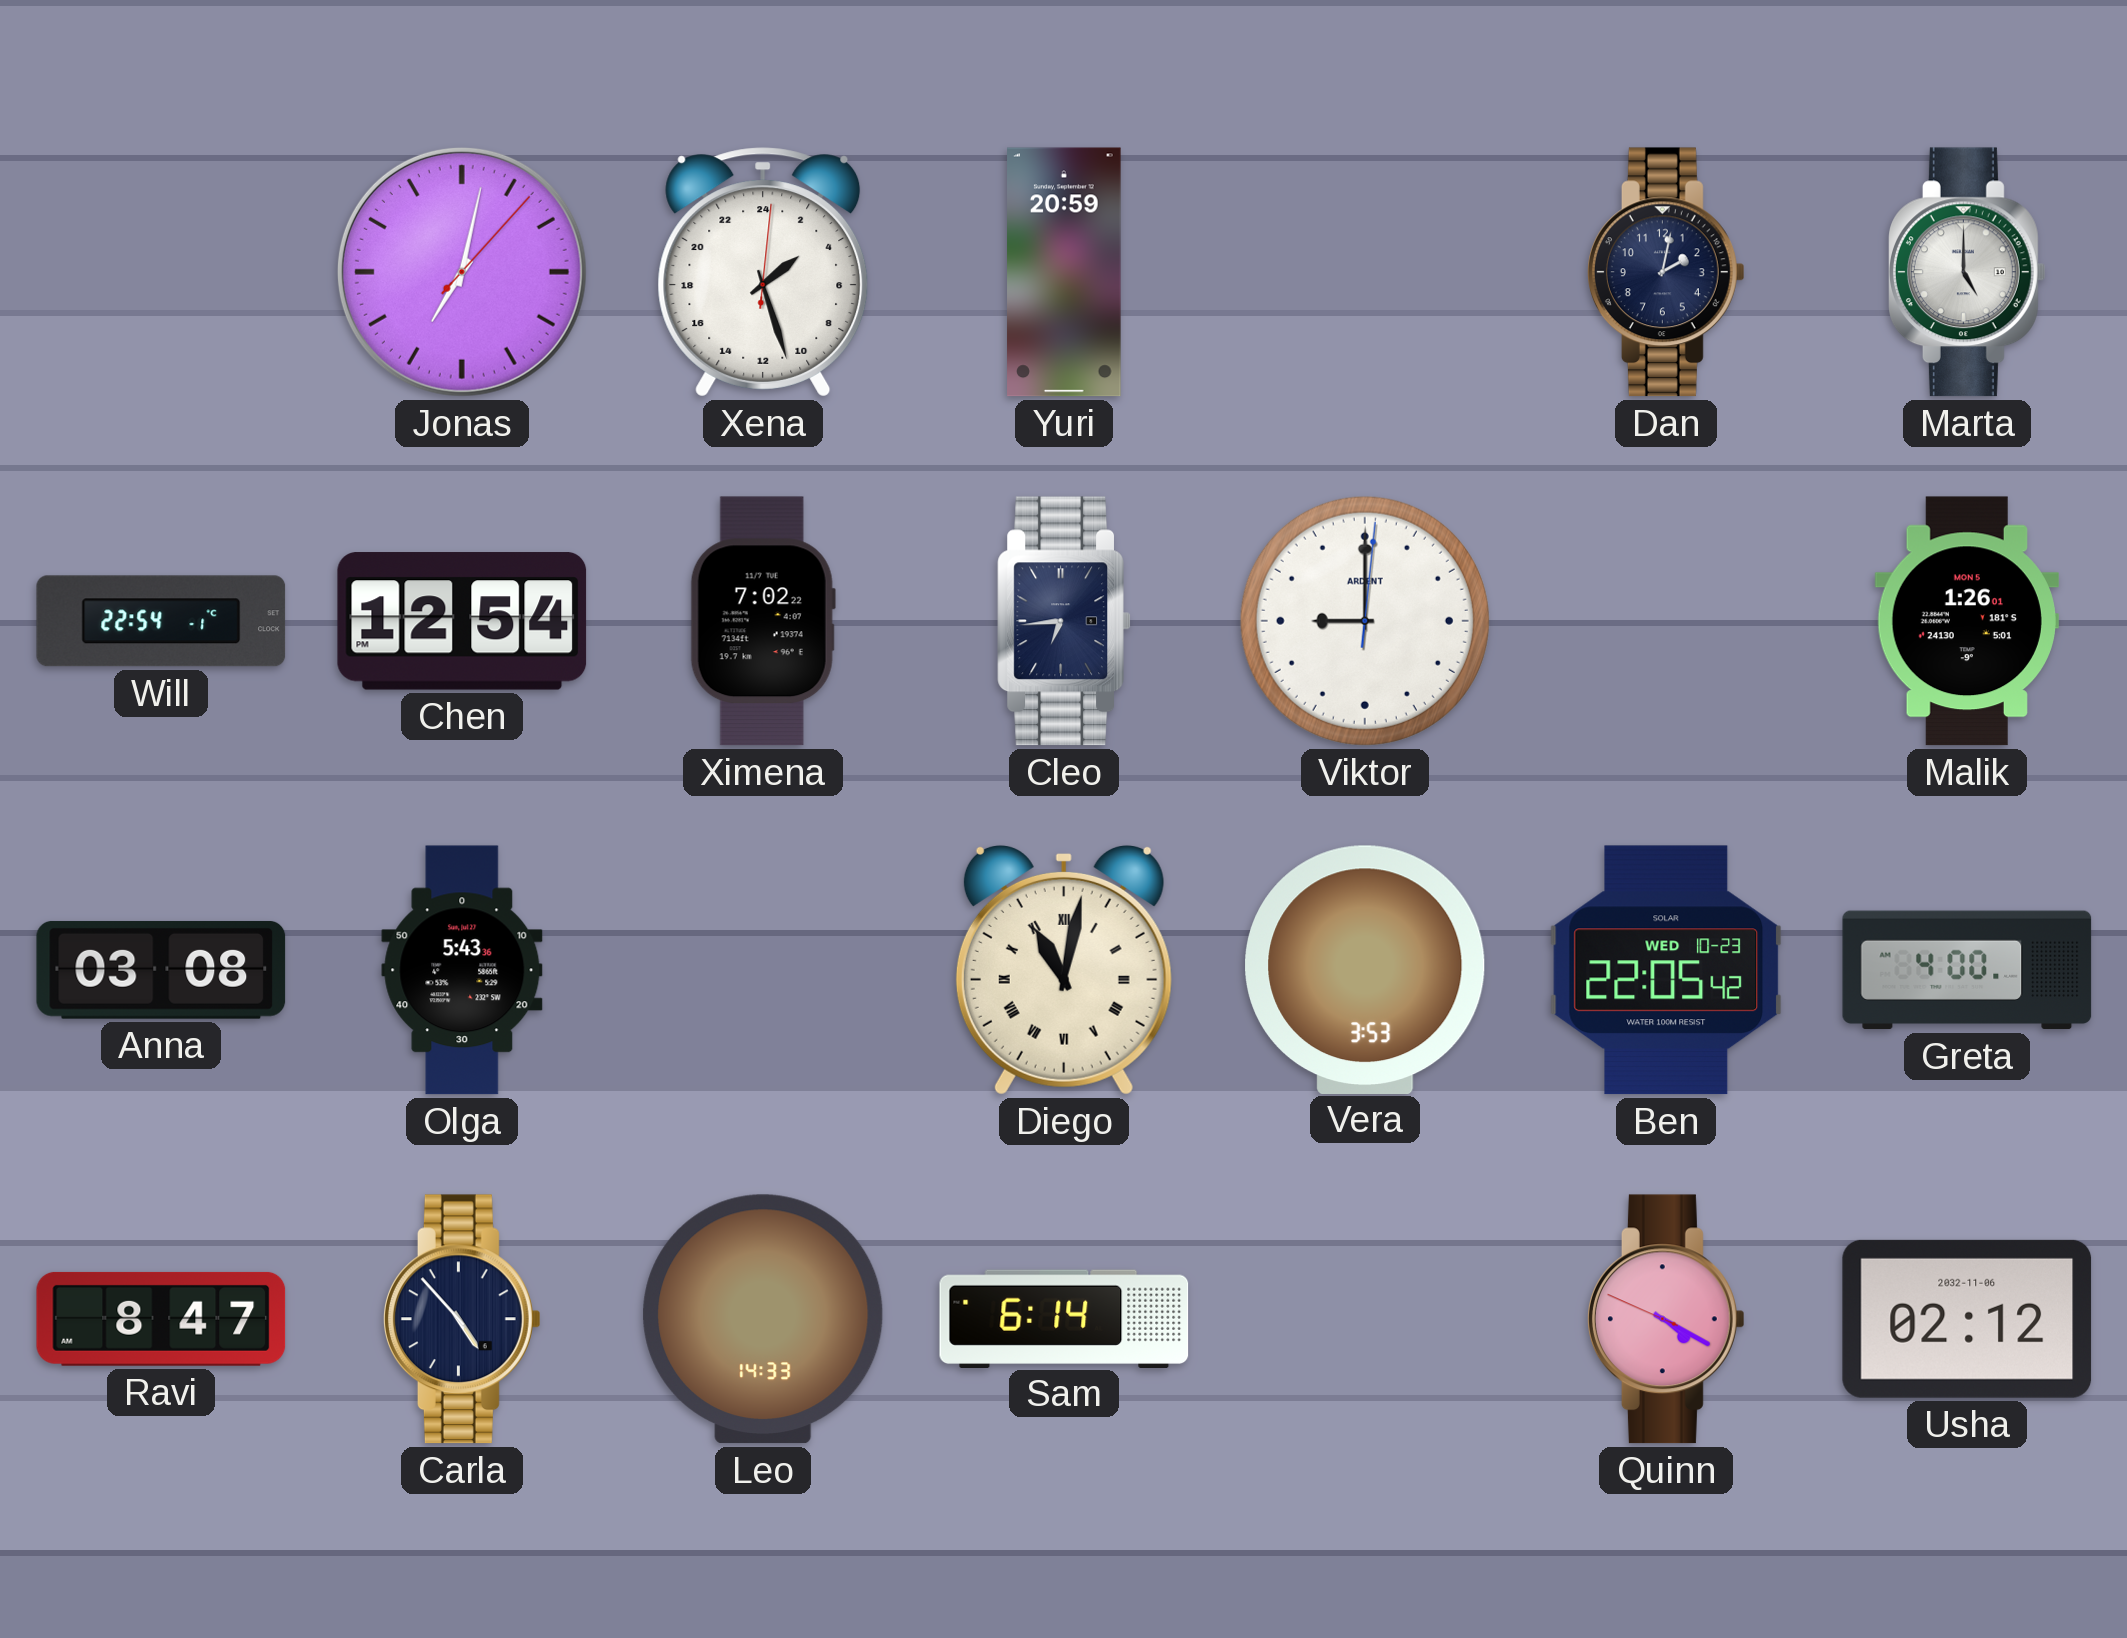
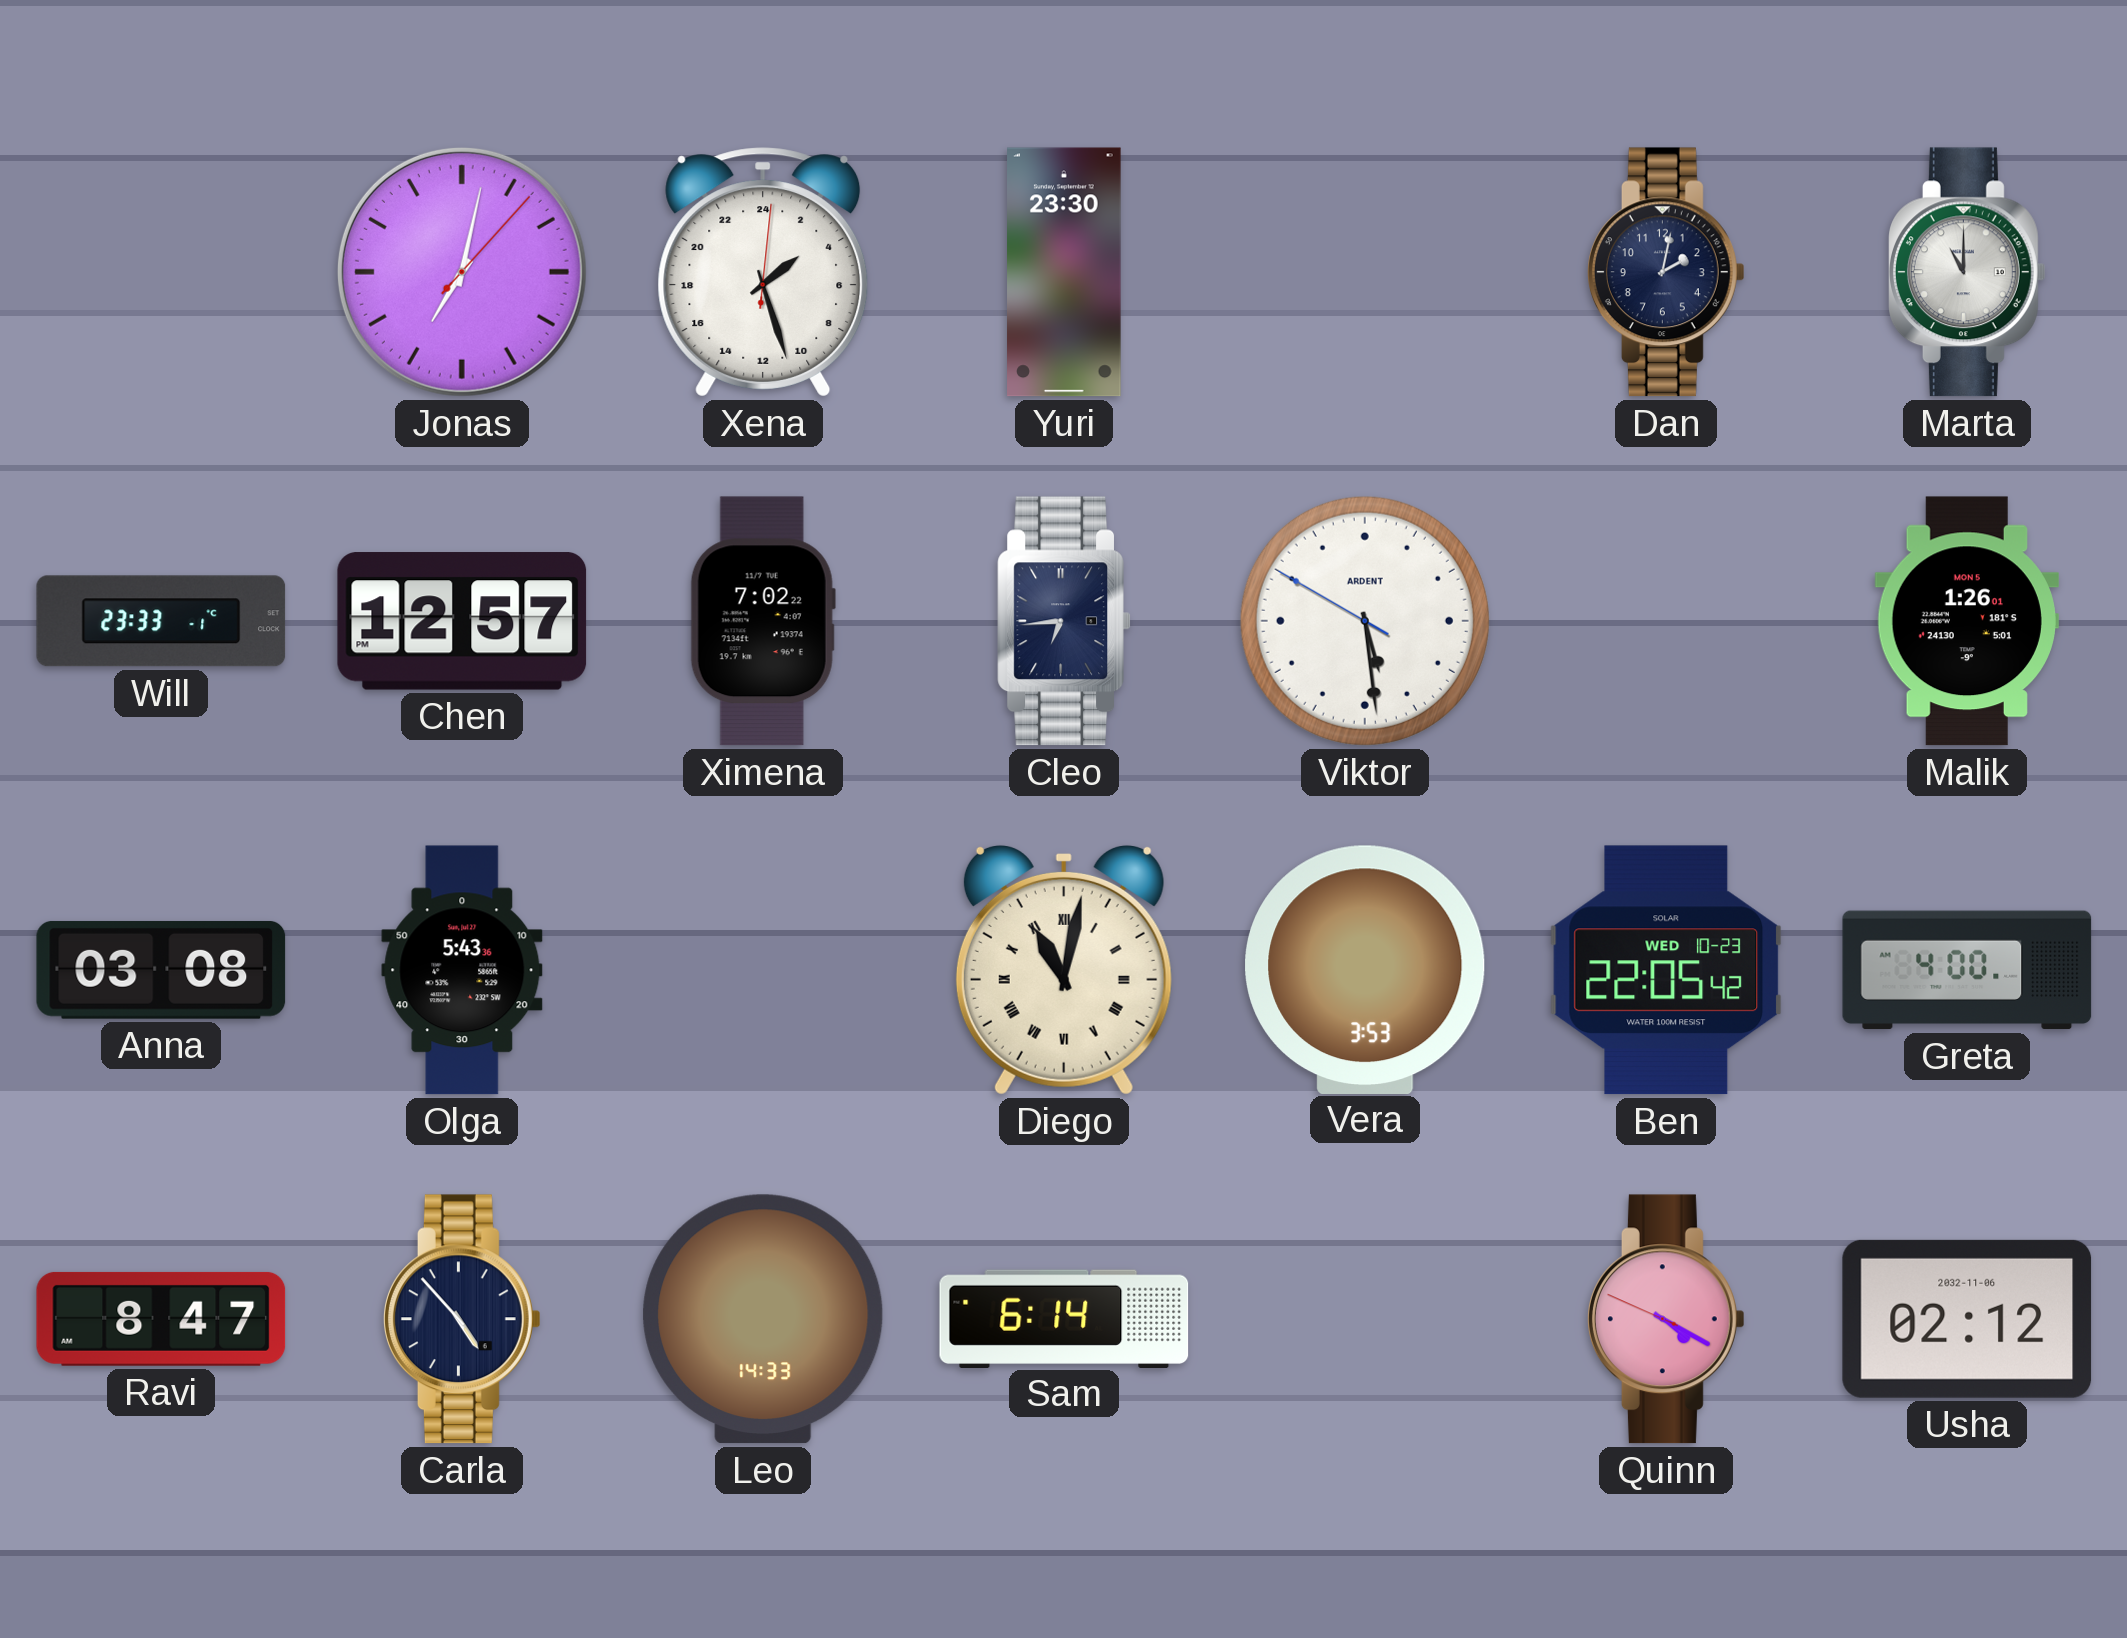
Yuri: 20:59 -> 23:30 (1064, 272)
Marta: 5:00 -> 11:00 (1967, 272)
Will: 22:54 -> 23:33 (161, 621)
Chen: 12:54 -> 12:57 (462, 621)
Viktor: 9:00 -> 5:28 (1365, 621)
